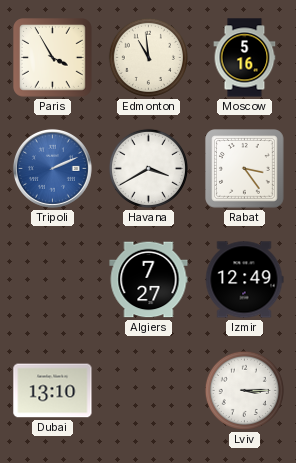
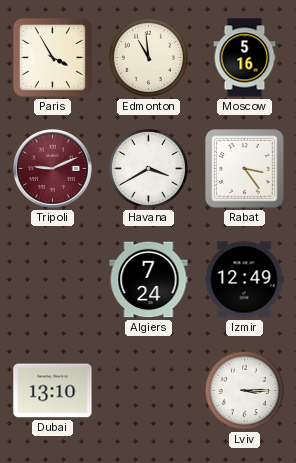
Tripoli: 2:11 -> 9:11 (52, 168)
Tripoli dial: blue -> burgundy (52, 168)
Algiers: 7:27 -> 7:24 (149, 280)
